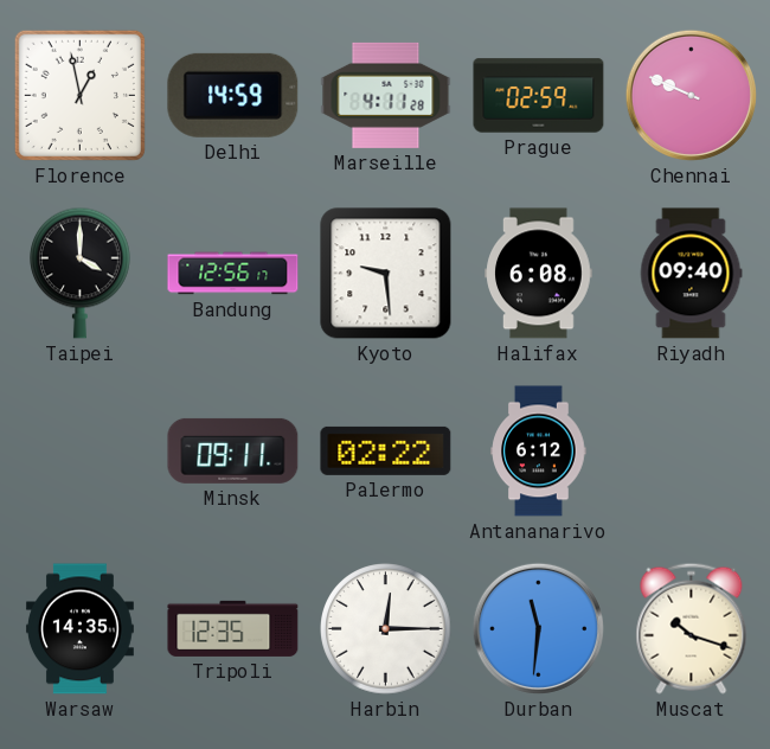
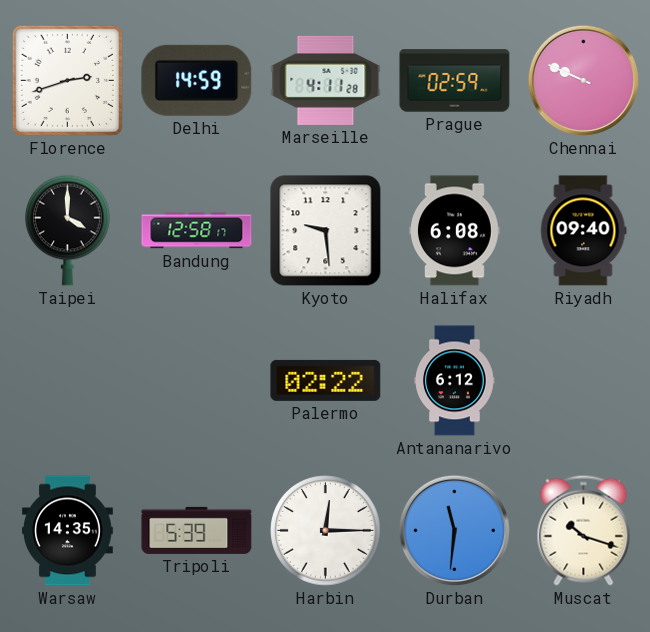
Florence: 12:58 -> 2:42 (67, 80)
Bandung: 12:56 -> 12:58 (197, 231)
Minsk: 09:11 -> none (233, 450)
Tripoli: 12:35 -> 5:39 (197, 530)
